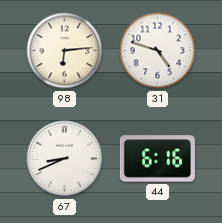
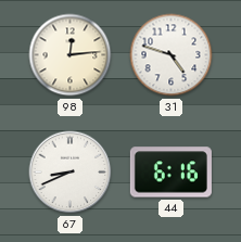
98: 6:14 -> 12:14 (71, 55)
